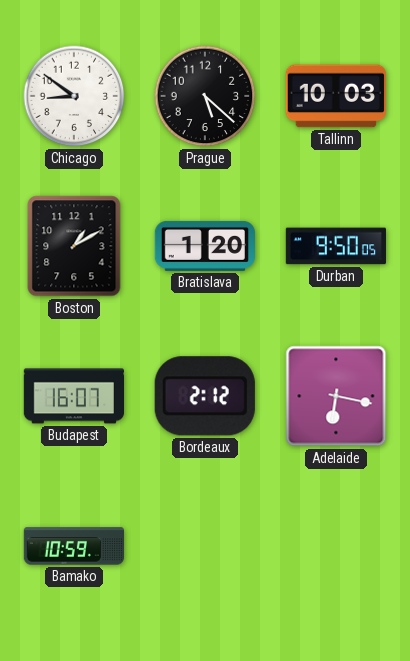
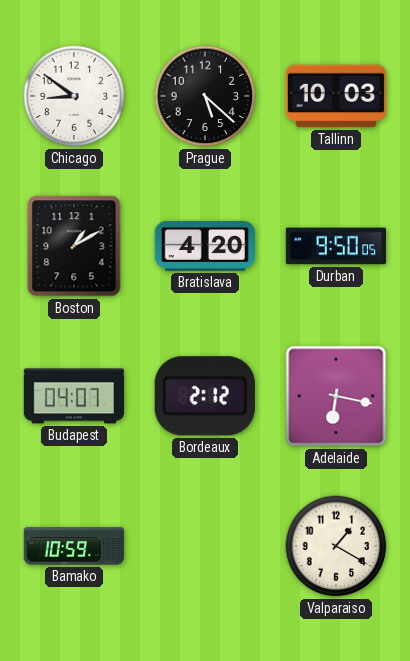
Bratislava: 1:20 -> 4:20 (204, 246)
Budapest: 16:07 -> 04:07 (73, 396)
Valparaiso: none -> 1:20 (336, 546)
